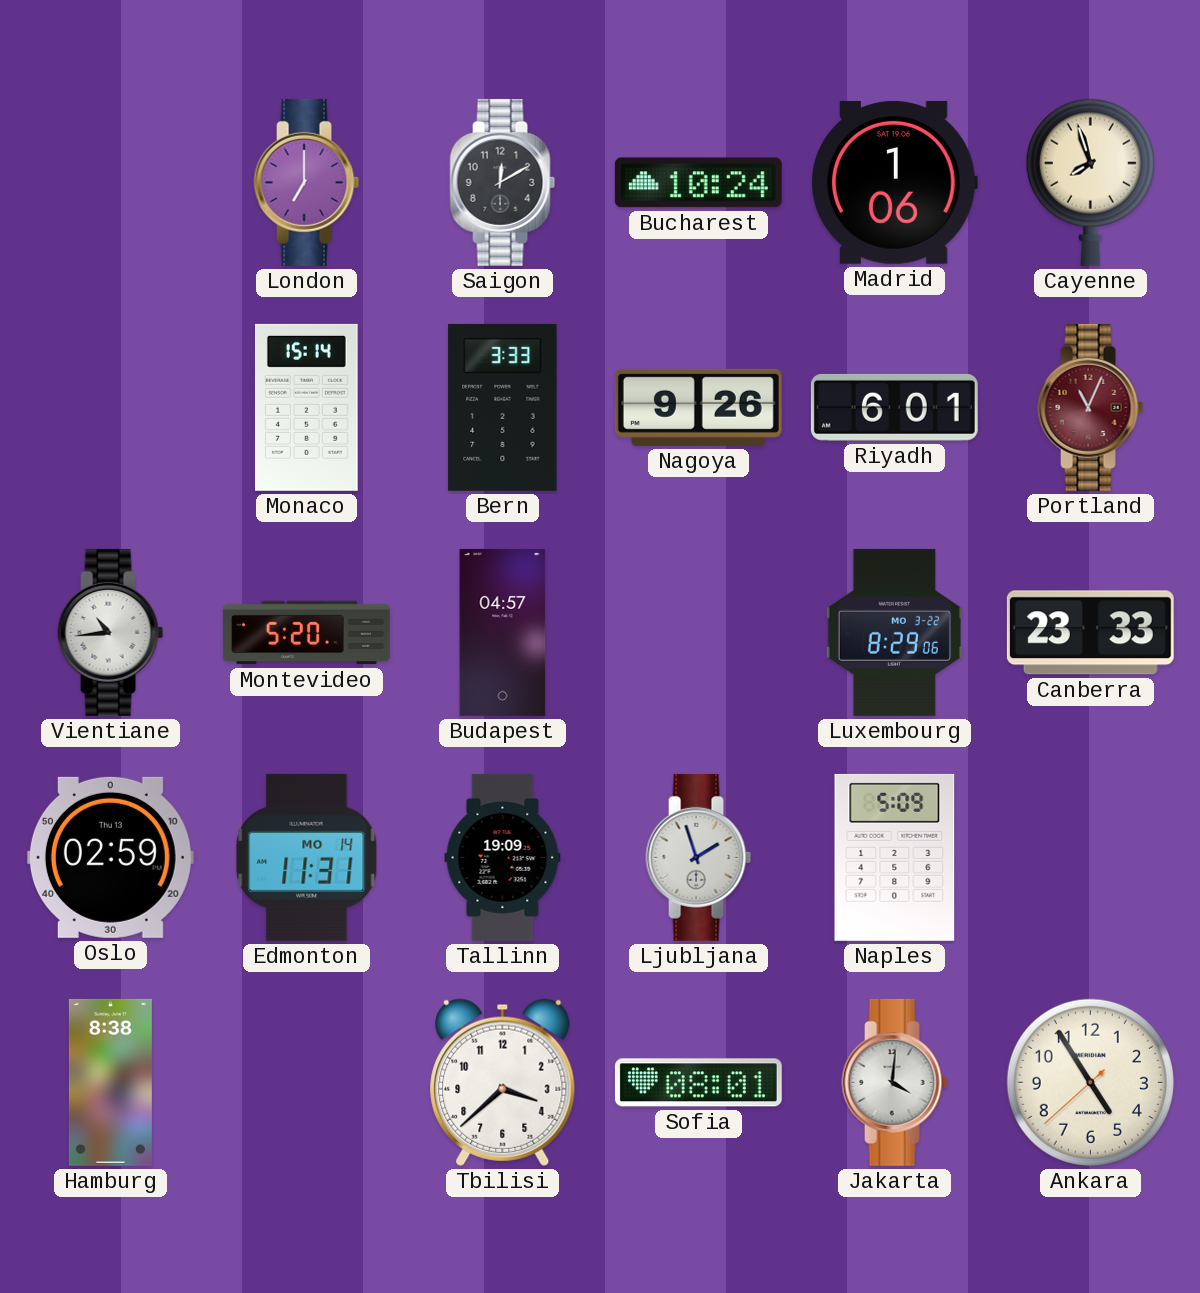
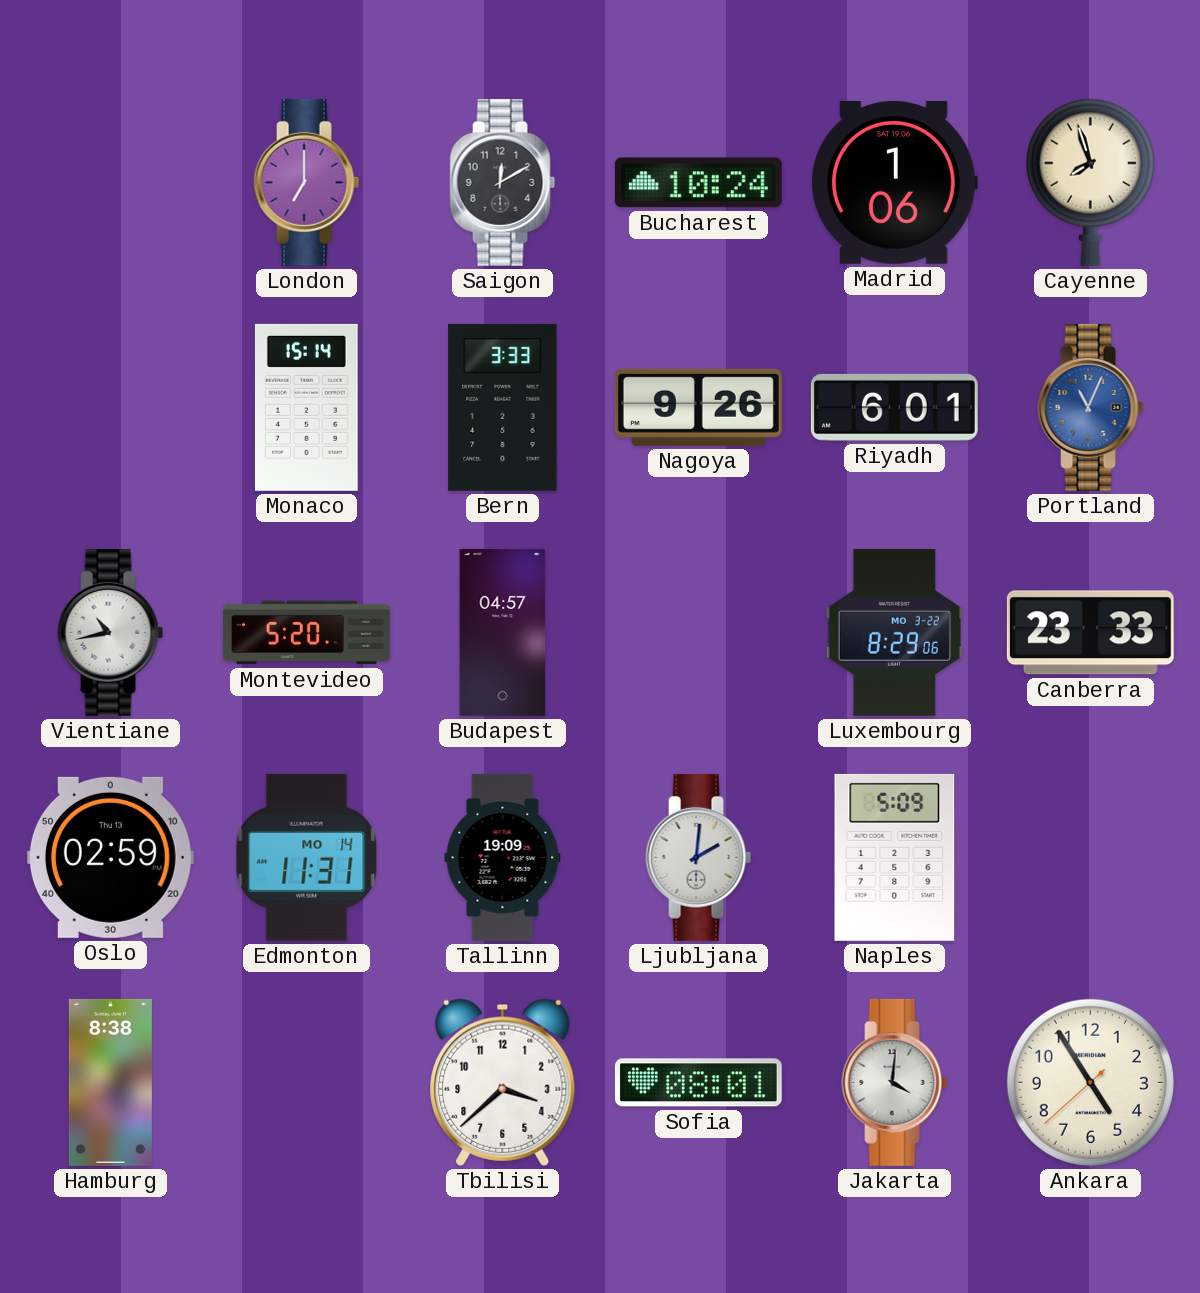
Portland dial: burgundy -> blue (1091, 407)
Vientiane: 10:44 -> 10:43 (111, 632)
Ljubljana: 1:57 -> 2:01 (699, 857)
